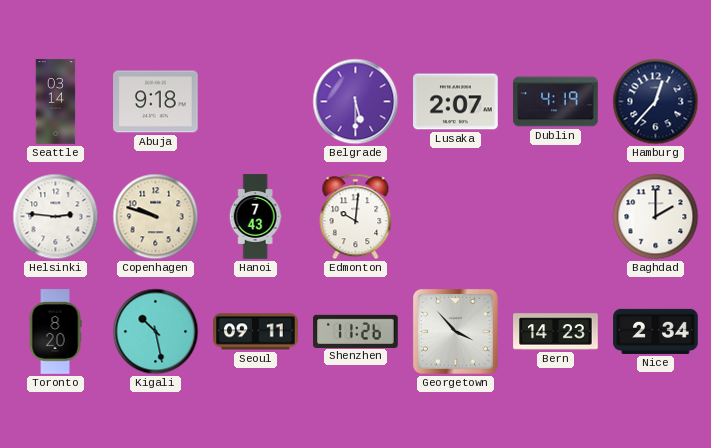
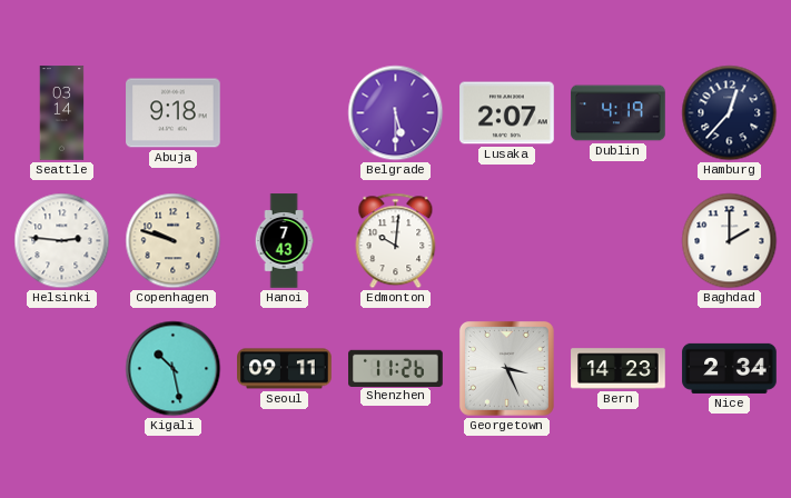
Toronto: 8:20 -> none (55, 332)
Georgetown: 3:53 -> 3:26 (506, 368)
